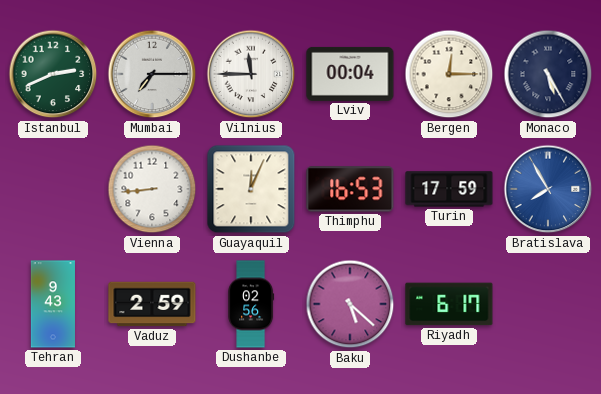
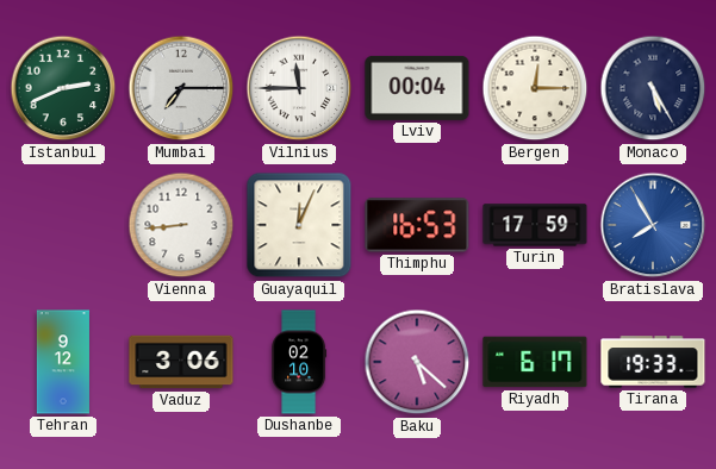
Tehran: 9:43 -> 9:12 (63, 362)
Vaduz: 2:59 -> 3:06 (181, 362)
Dushanbe: 02:56 -> 02:10 (299, 362)
Tirana: none -> 19:33 (653, 362)
